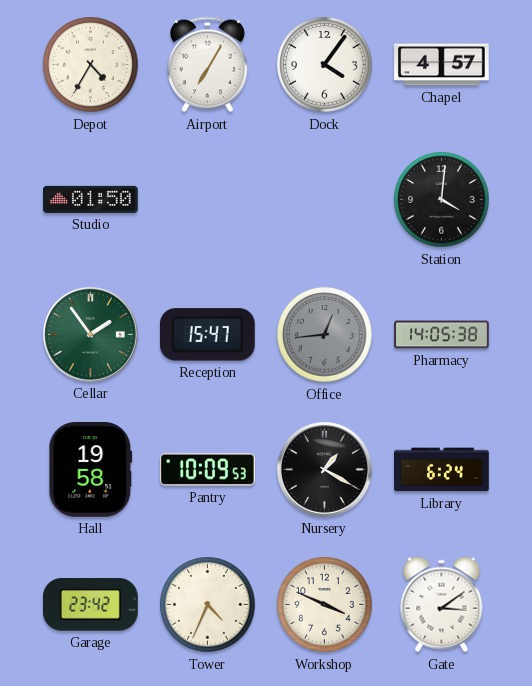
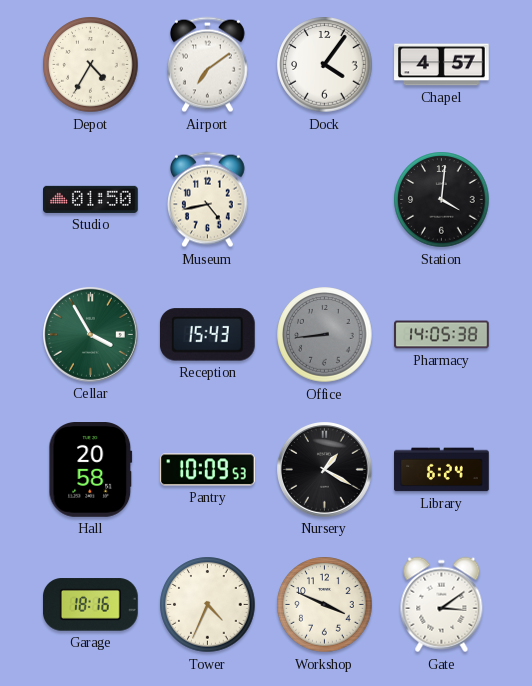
Airport: 7:05 -> 7:09 (208, 65)
Museum: none -> 4:43 (208, 200)
Cellar: 1:54 -> 3:55 (91, 335)
Reception: 15:47 -> 15:43 (207, 335)
Office: 12:44 -> 8:44 (325, 335)
Hall: 19:58 -> 20:58 (91, 470)
Garage: 23:42 -> 18:16 (91, 605)
